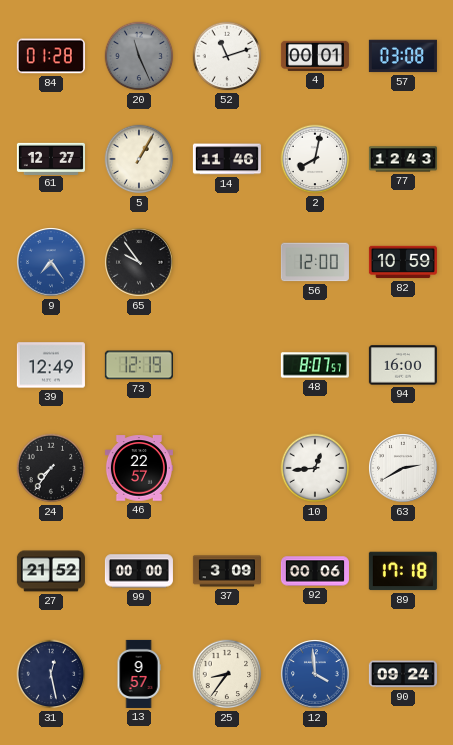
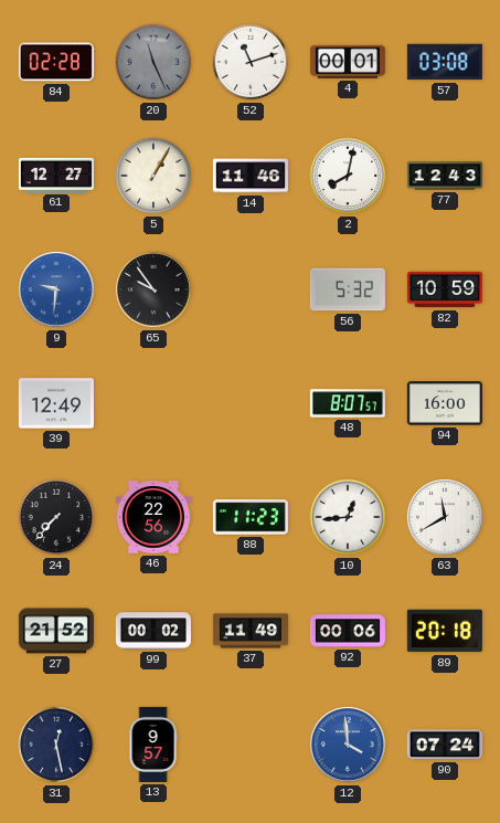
84: 01:28 -> 02:28 (56, 62)
9: 7:24 -> 9:31 (57, 291)
56: 12:00 -> 5:32 (348, 289)
73: 12:19 -> none (139, 365)
24: 7:36 -> 7:37 (56, 517)
46: 22:57 -> 22:56 (153, 517)
88: none -> 11:23 (251, 517)
63: 2:40 -> 11:40 (446, 518)
99: 00:00 -> 00:02 (153, 631)
37: 3:09 -> 11:49 (251, 631)
89: 17:18 -> 20:18 (445, 631)
25: 8:36 -> none (227, 674)
90: 09:24 -> 07:24 (445, 745)
